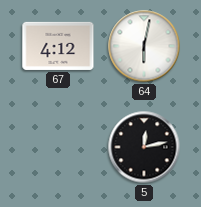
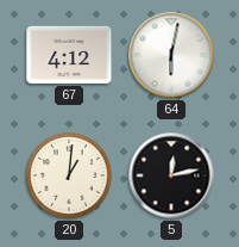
20: none -> 1:01 (69, 175)
